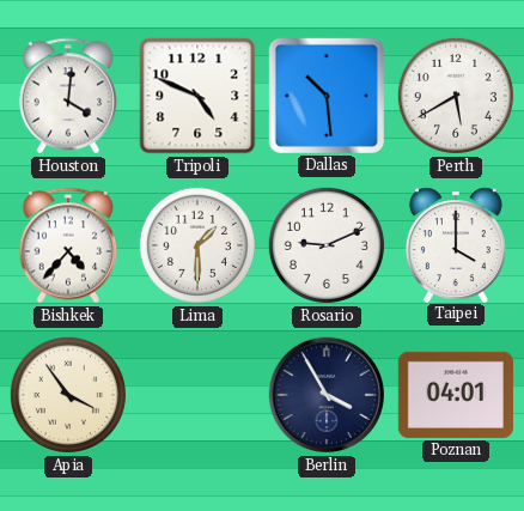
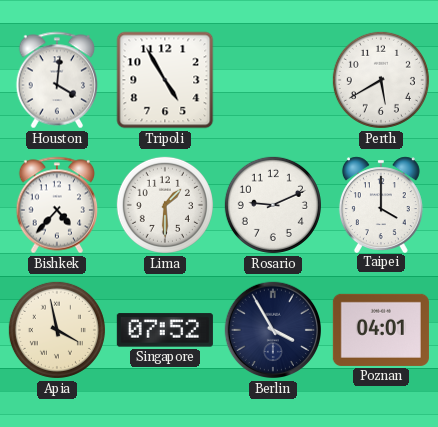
Tripoli: 4:49 -> 4:55 (165, 80)
Dallas: 10:29 -> none (327, 96)
Apia: 3:54 -> 3:58 (57, 330)
Singapore: none -> 07:52 (165, 330)
